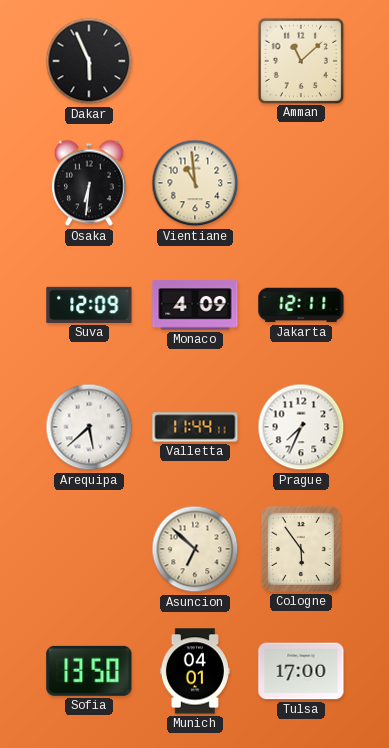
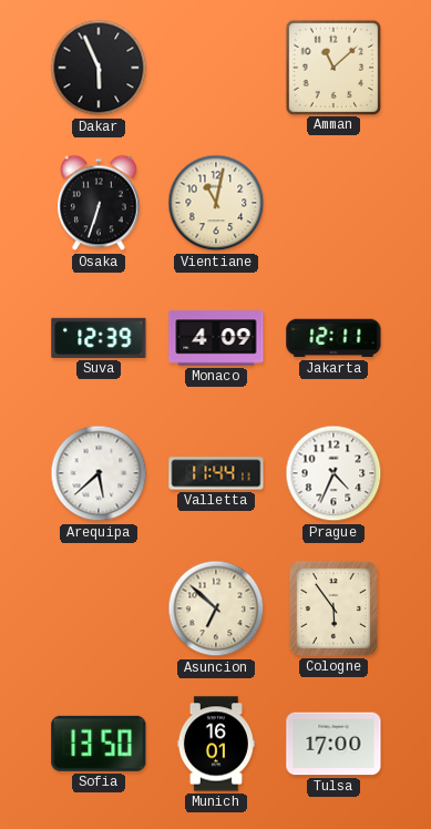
Osaka: 6:31 -> 6:33 (100, 203)
Vientiane: 10:59 -> 11:02 (216, 203)
Suva: 12:09 -> 12:39 (99, 338)
Prague: 7:34 -> 4:34 (333, 473)
Munich: 04:01 -> 16:01 (216, 744)
